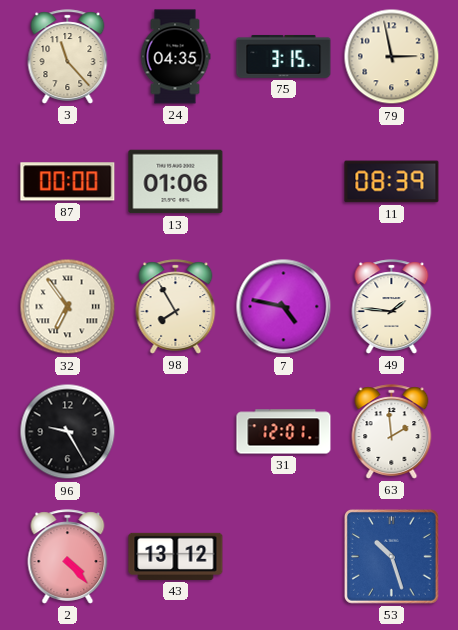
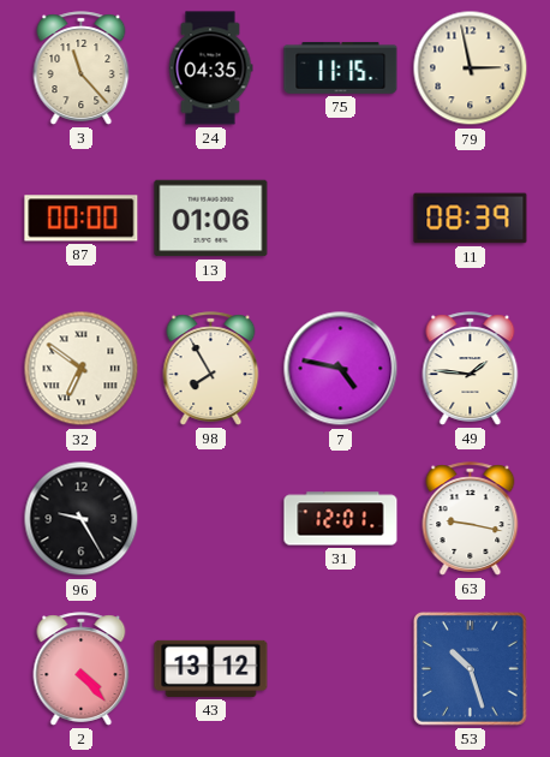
75: 3:15 -> 11:15 (341, 67)
32: 6:54 -> 6:51 (82, 369)
63: 1:59 -> 9:17 (471, 519)
